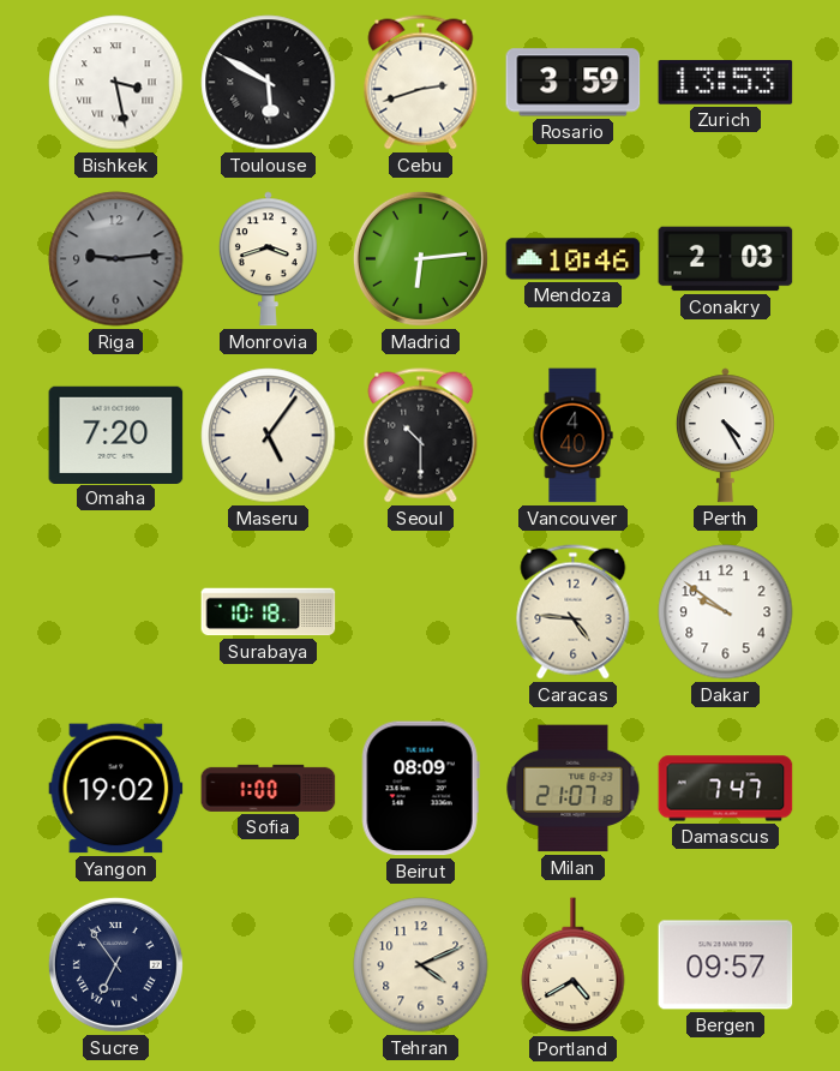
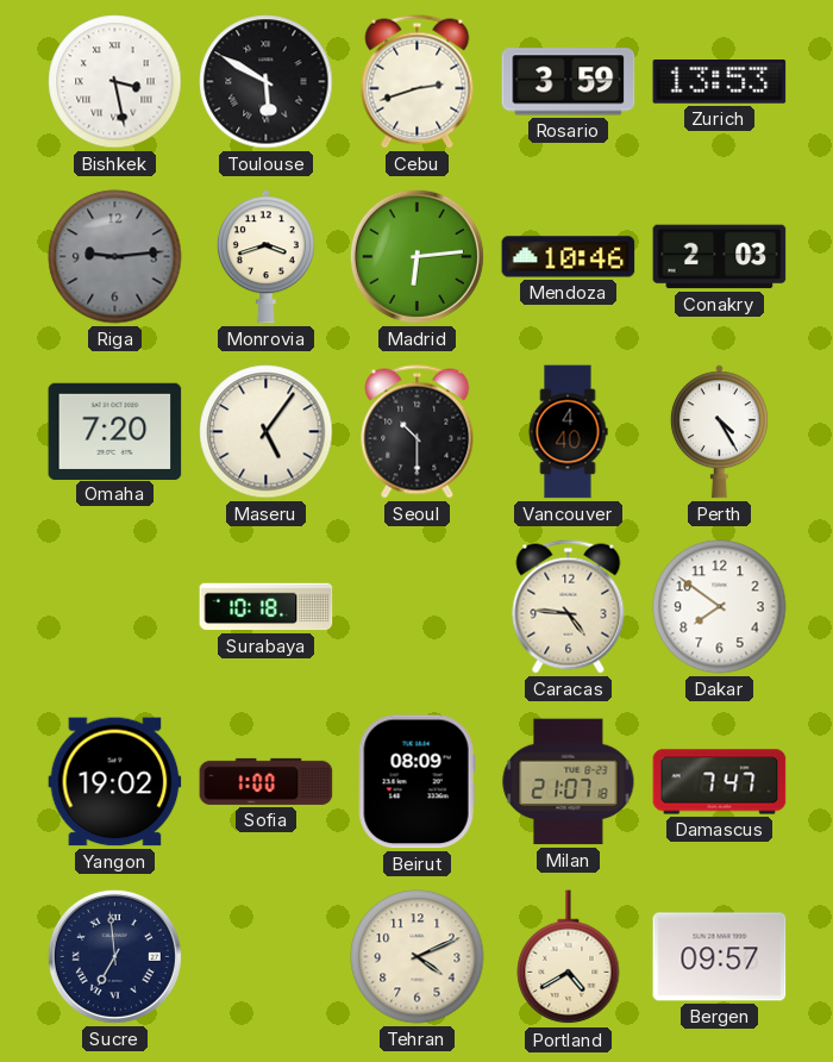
Dakar: 9:51 -> 7:51 (720, 607)
Sucre: 6:54 -> 6:59 (114, 956)
